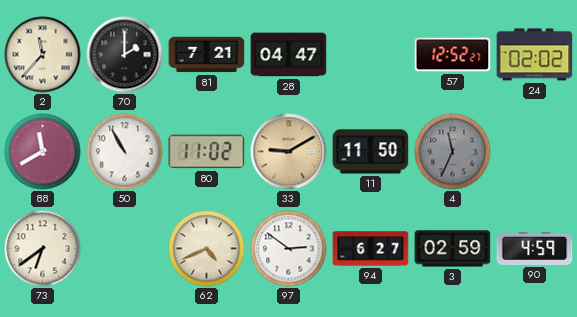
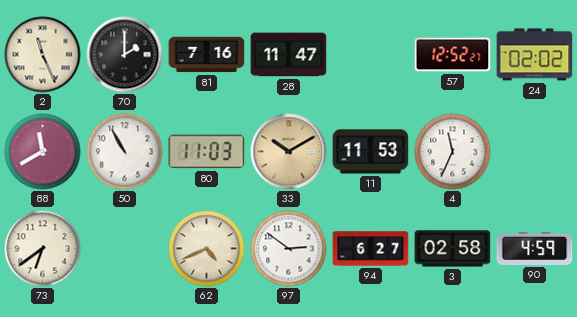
2: 11:37 -> 11:26 (43, 55)
81: 7:21 -> 7:16 (207, 55)
28: 04:47 -> 11:47 (289, 55)
80: 11:02 -> 11:03 (207, 152)
33: 9:10 -> 10:10 (289, 152)
11: 11:50 -> 11:53 (371, 152)
4 dial: grey -> white (453, 152)
3: 02:59 -> 02:58 (453, 249)
